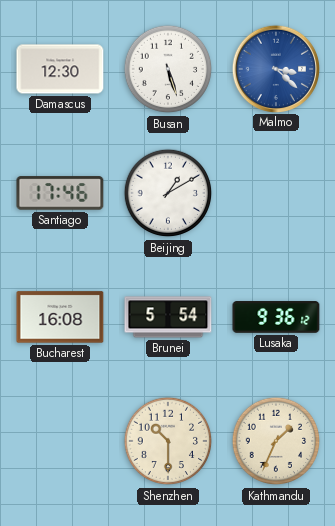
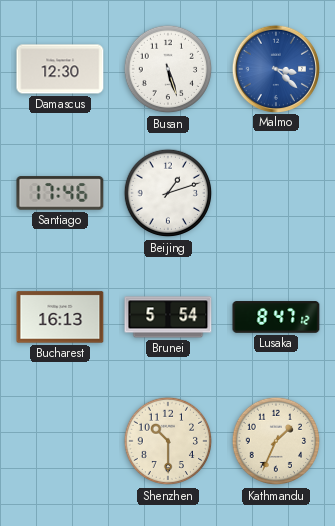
Beijing: 1:10 -> 1:12 (168, 193)
Bucharest: 16:08 -> 16:13 (60, 317)
Lusaka: 9:36 -> 8:47 (276, 317)
